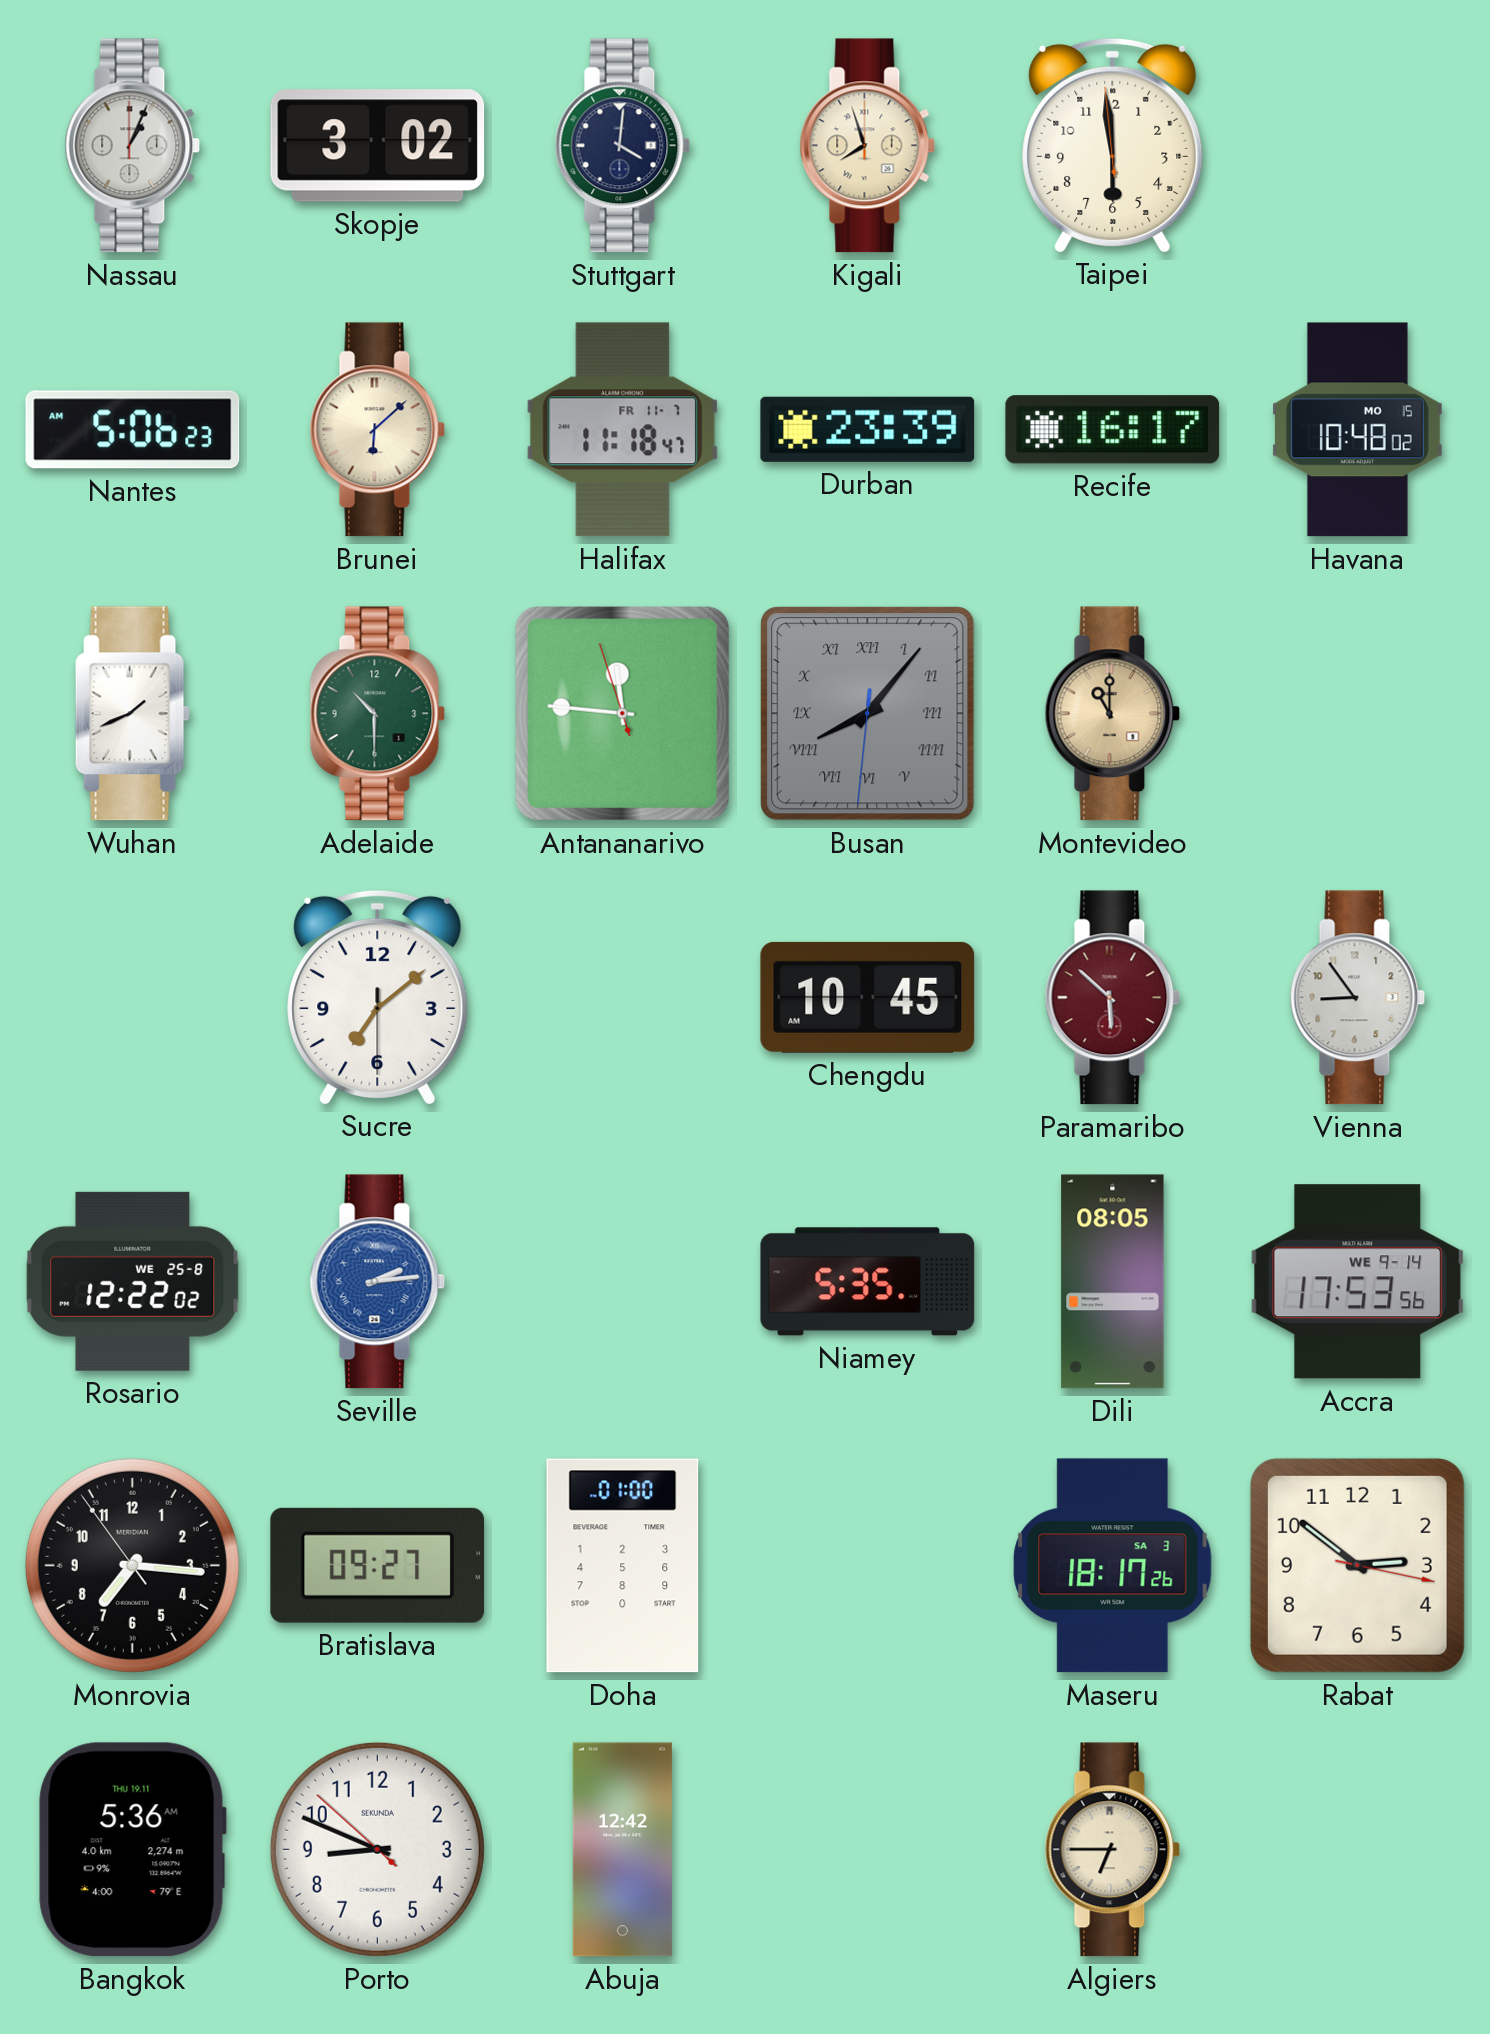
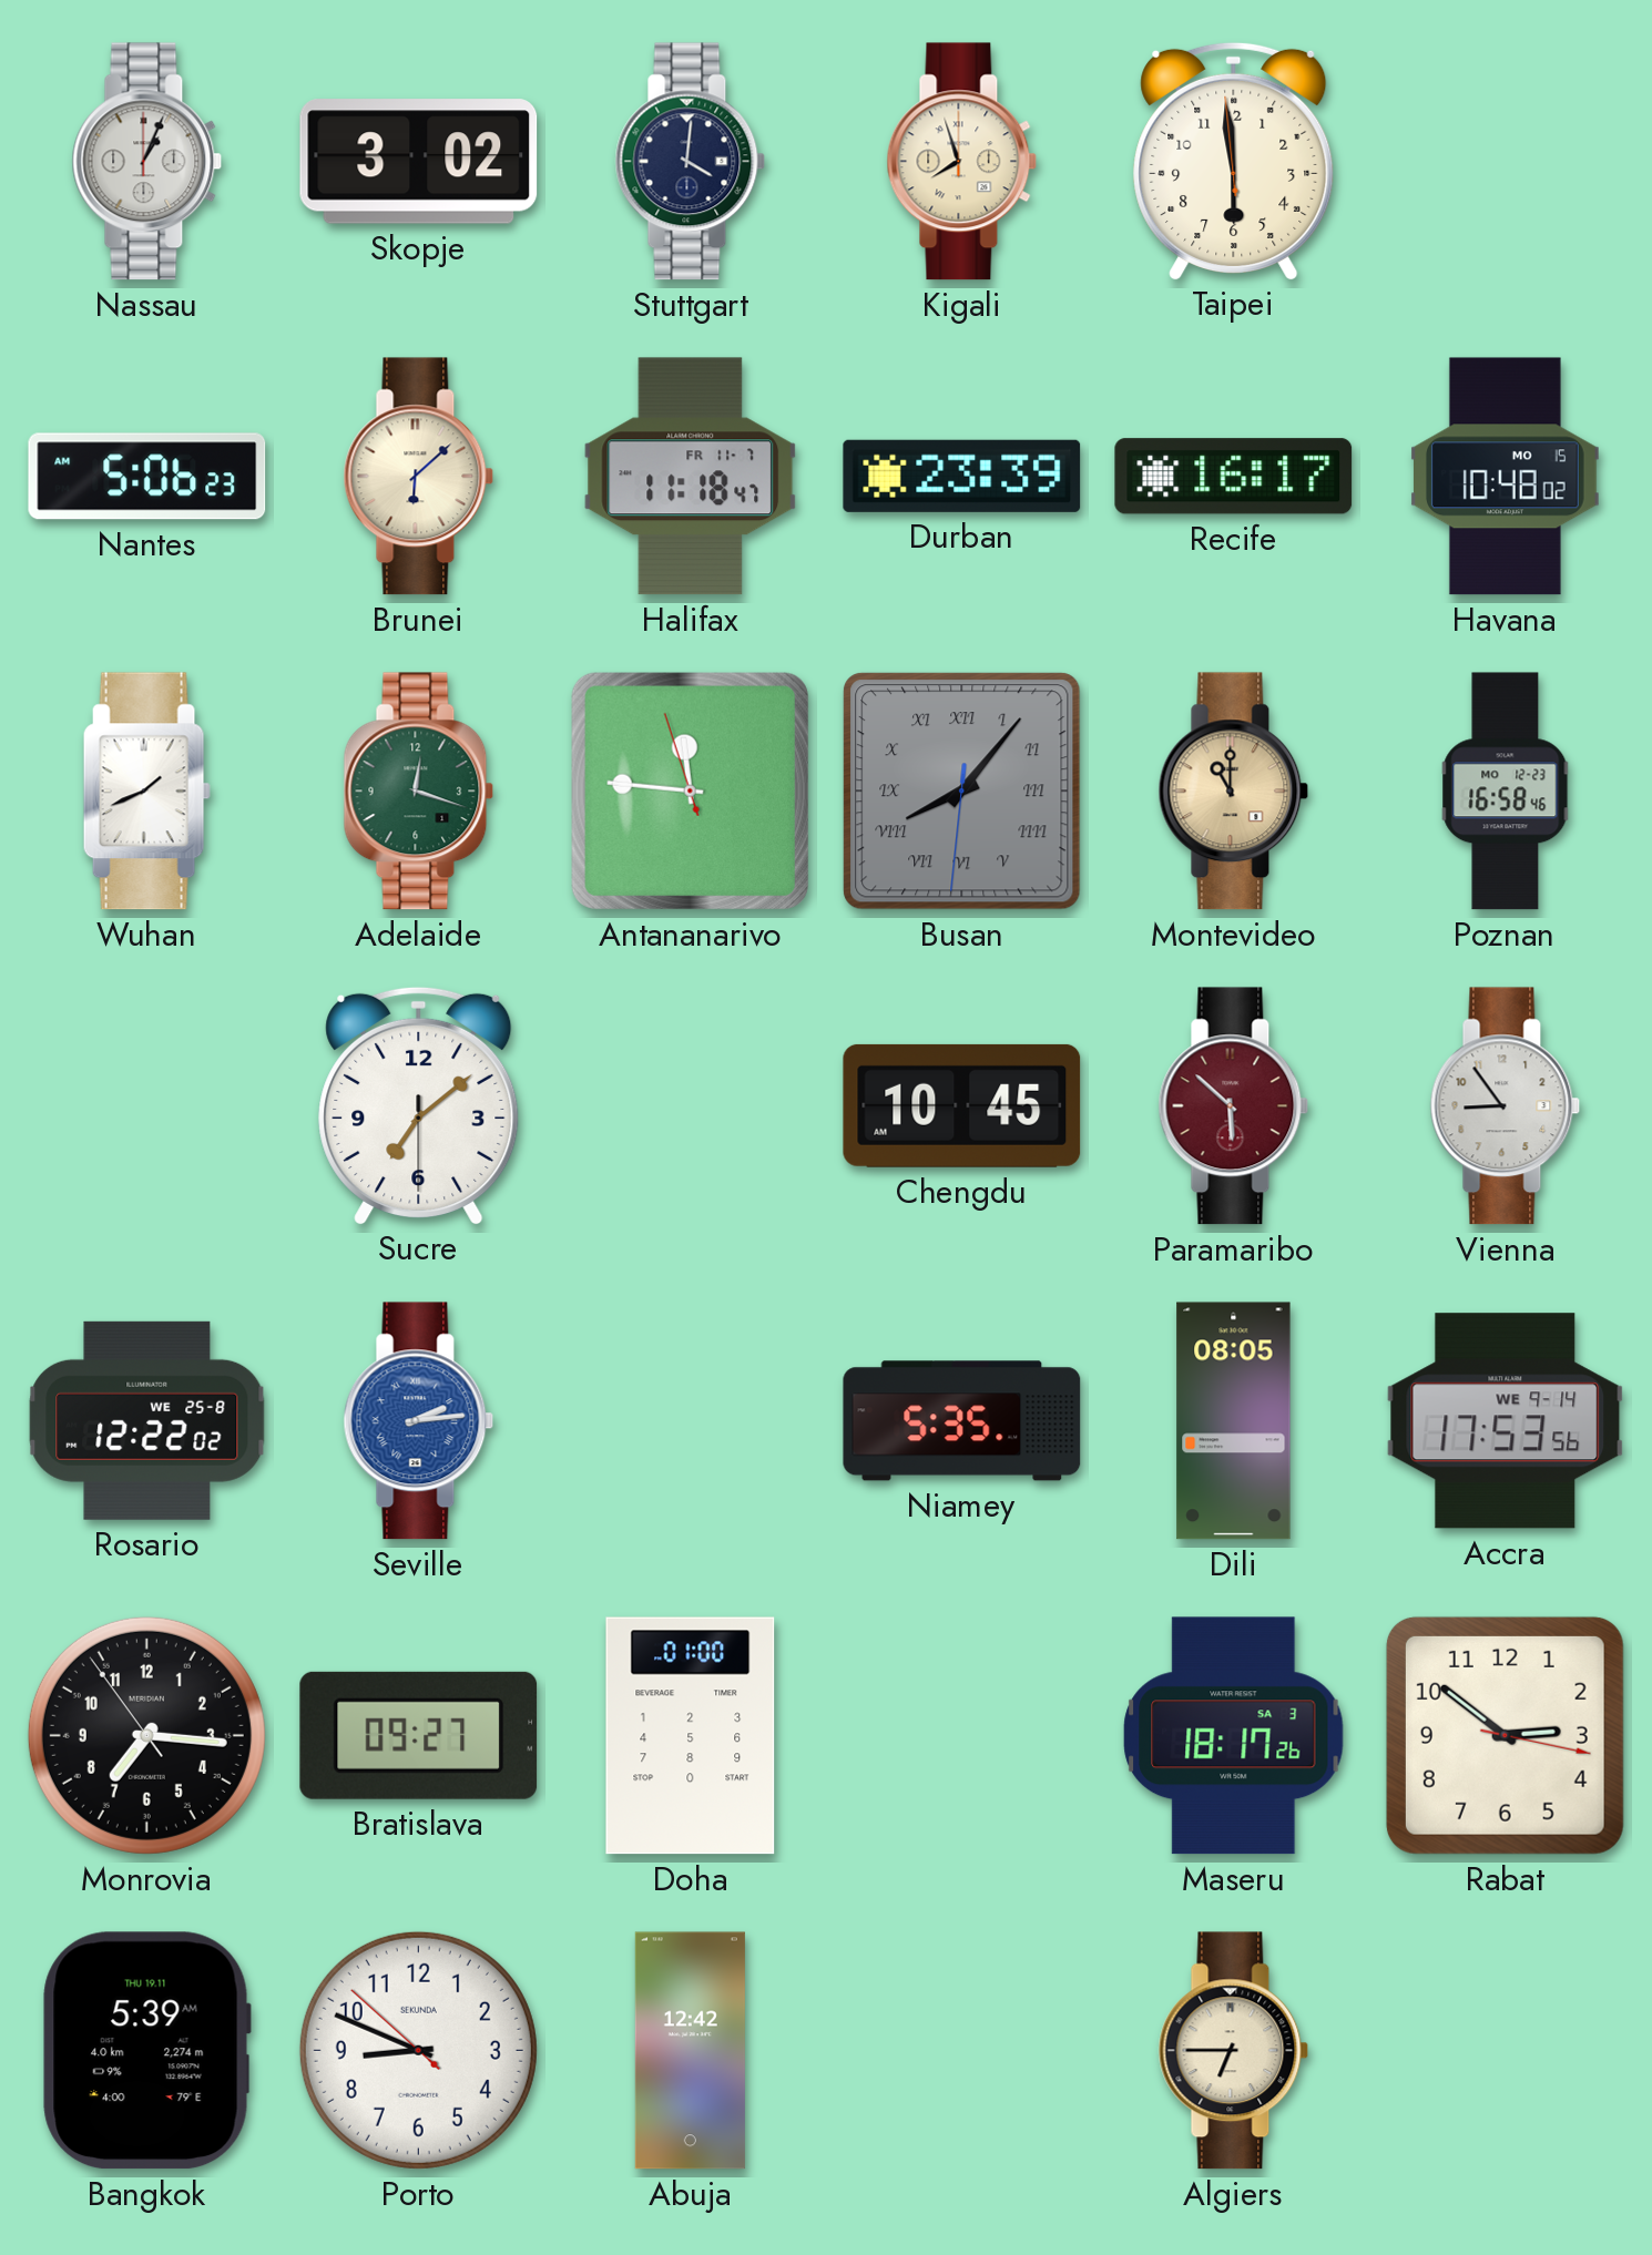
Adelaide: 10:30 -> 12:18 (419, 792)
Poznan: none -> 16:58 (1506, 792)
Bangkok: 5:36 -> 5:39 (146, 2051)
